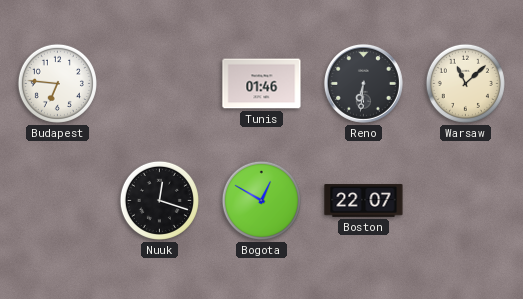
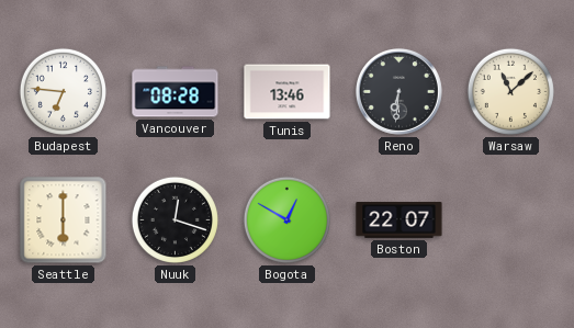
Vancouver: none -> 08:28 (176, 92)
Tunis: 01:46 -> 13:46 (288, 92)
Seattle: none -> 6:00 (64, 220)
